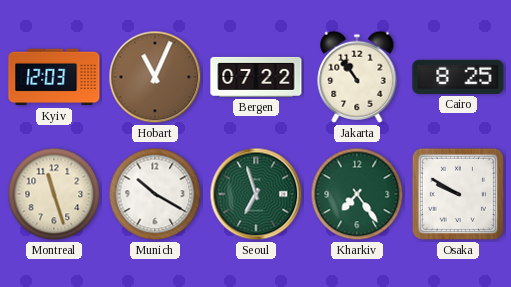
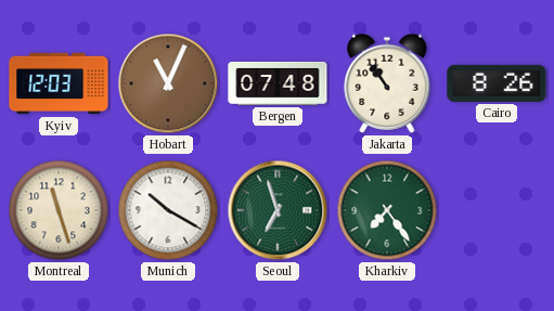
Bergen: 07:22 -> 07:48 (278, 83)
Cairo: 8:25 -> 8:26 (497, 83)
Osaka: 9:50 -> none (458, 194)
